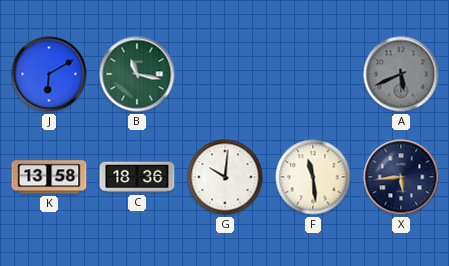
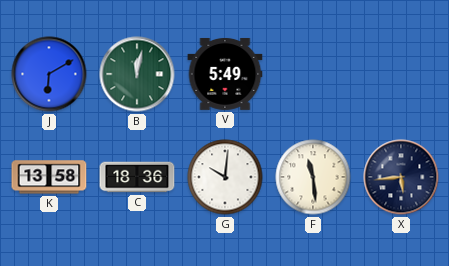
B: 11:17 -> 12:02 (137, 74)
V: none -> 5:49 (225, 74)
A: 5:41 -> none (401, 74)
